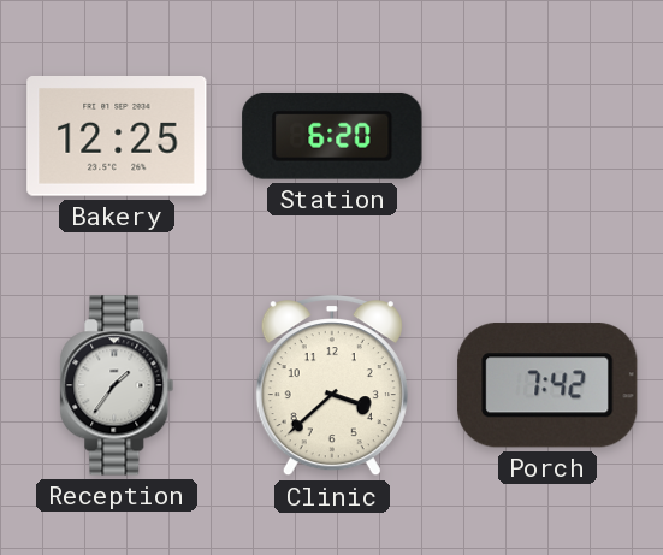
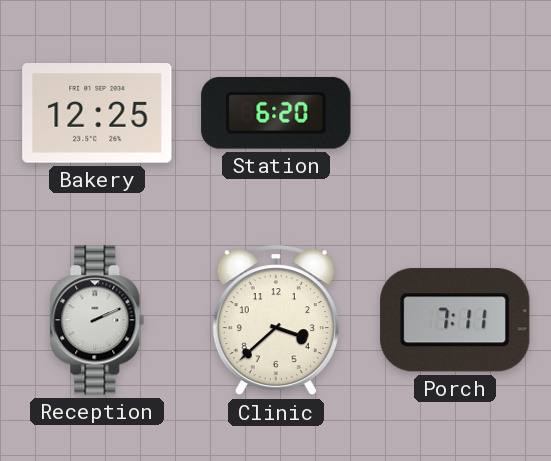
Reception: 1:36 -> 2:11 (97, 320)
Porch: 7:42 -> 7:11 (455, 320)
